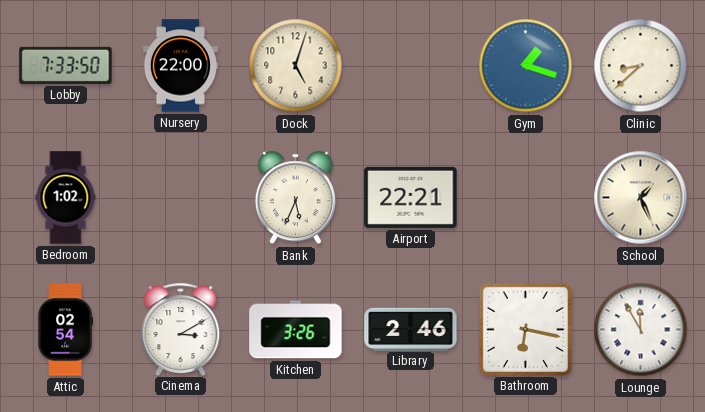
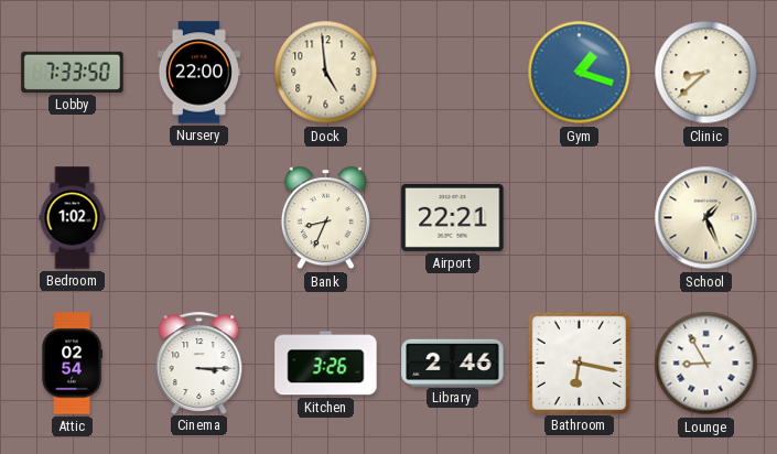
Dock: 5:03 -> 4:59 (326, 73)
Bank: 5:34 -> 8:34 (325, 218)
Cinema: 3:10 -> 3:15 (199, 363)
Lounge: 11:55 -> 8:55 (706, 364)
